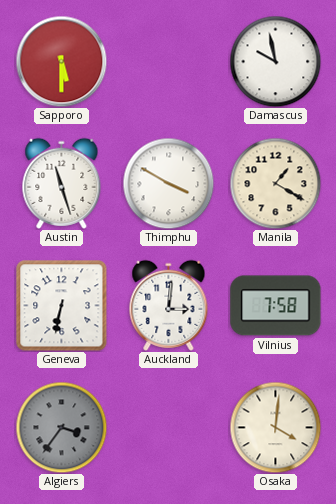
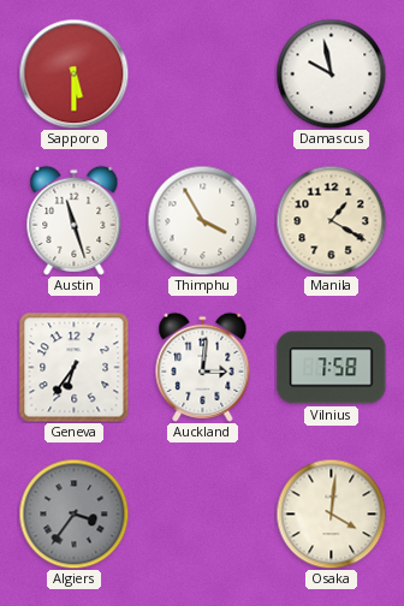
Thimphu: 3:50 -> 3:55 (202, 220)
Geneva: 6:32 -> 6:36 (75, 368)
